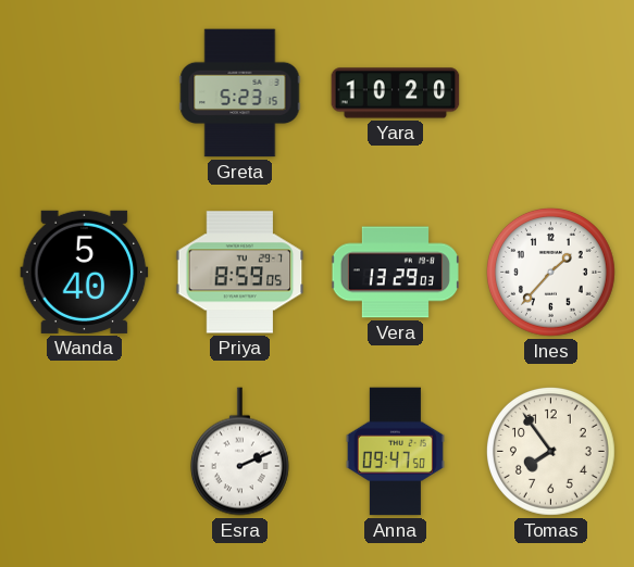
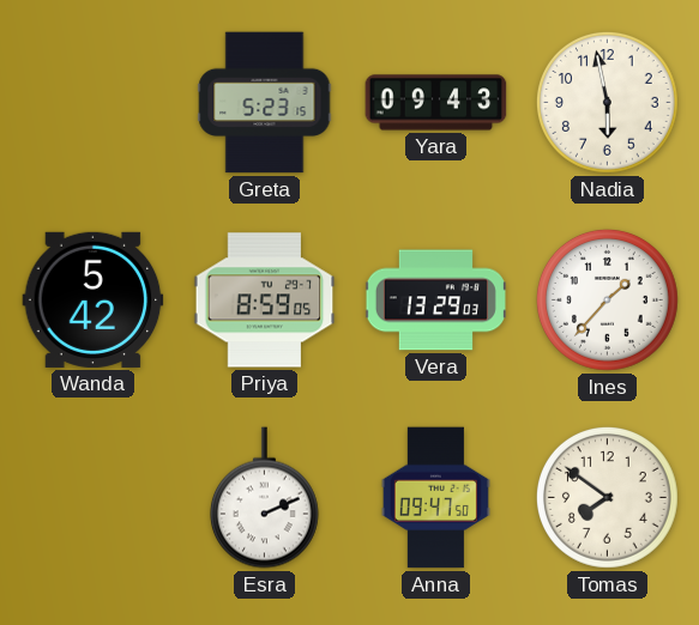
Yara: 10:20 -> 09:43 (436, 103)
Nadia: none -> 5:58 (607, 102)
Wanda: 5:40 -> 5:42 (94, 299)
Tomas: 7:54 -> 7:51 (607, 497)
